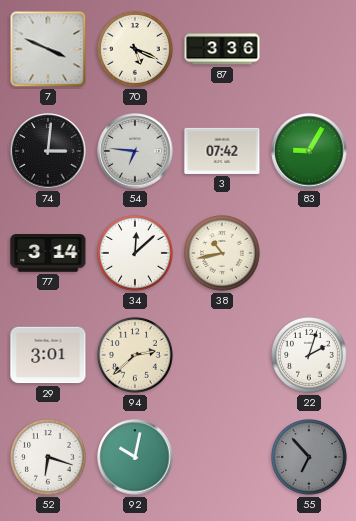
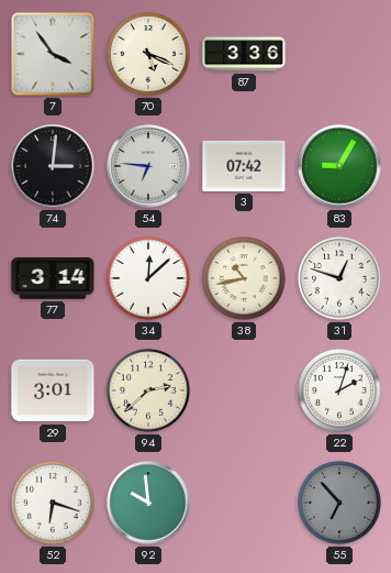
7: 3:49 -> 3:54 (53, 54)
31: none -> 12:48 (340, 279)
92: 10:02 -> 9:59 (148, 503)
